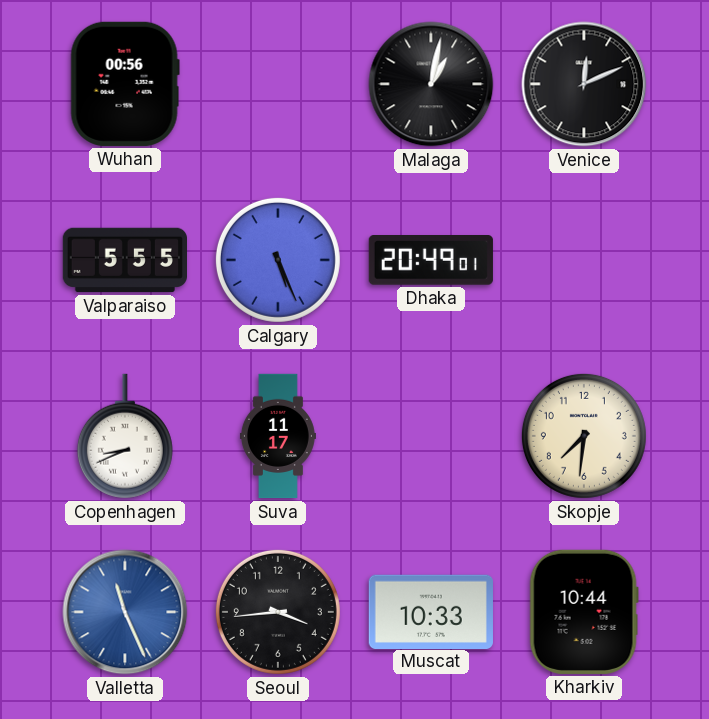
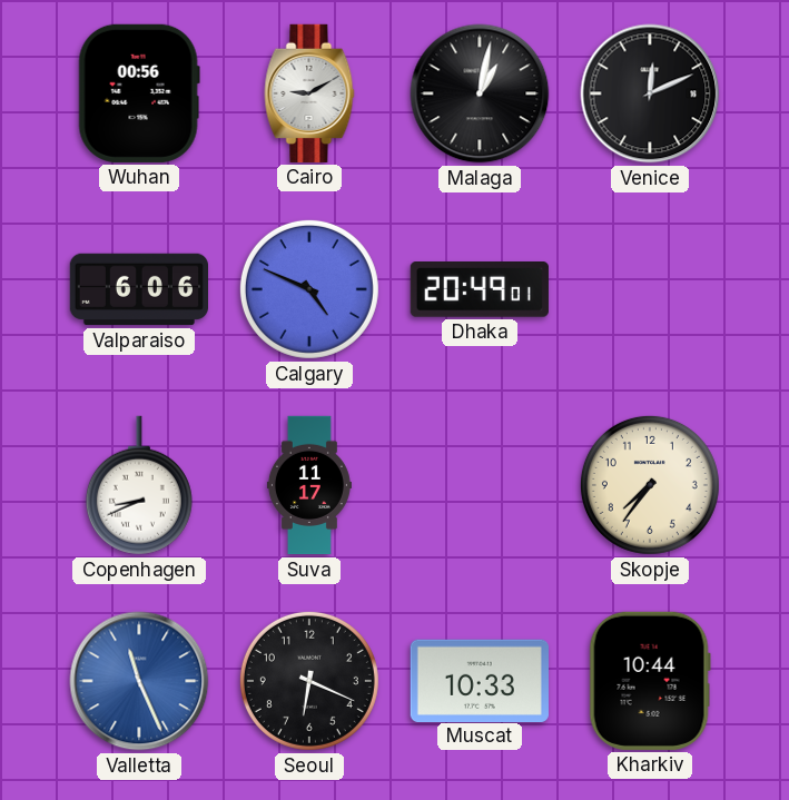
Cairo: none -> 9:10 (309, 93)
Valparaiso: 5:55 -> 6:06 (138, 289)
Calgary: 5:26 -> 4:49 (309, 289)
Skopje: 7:31 -> 7:36 (650, 485)
Seoul: 3:44 -> 6:19 (309, 681)
